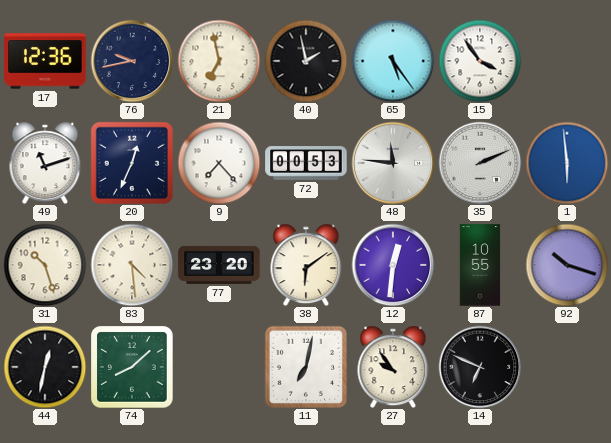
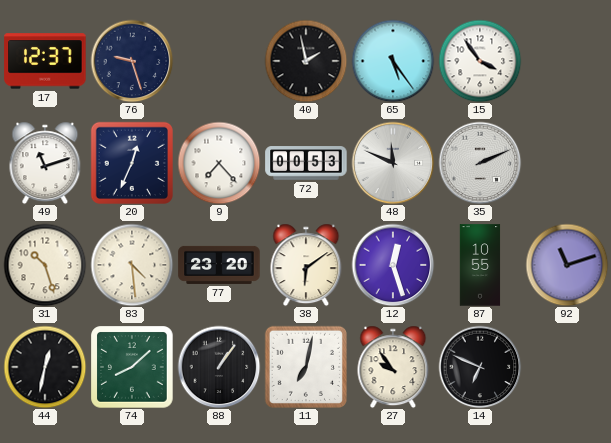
17: 12:36 -> 12:37 (45, 61)
76: 9:43 -> 9:27 (132, 61)
21: 6:58 -> none (219, 61)
48: 11:46 -> 11:49 (393, 163)
1: 5:59 -> none (567, 163)
12: 12:31 -> 12:27 (393, 265)
92: 10:18 -> 11:12 (567, 265)
88: none -> 1:06 (219, 367)
